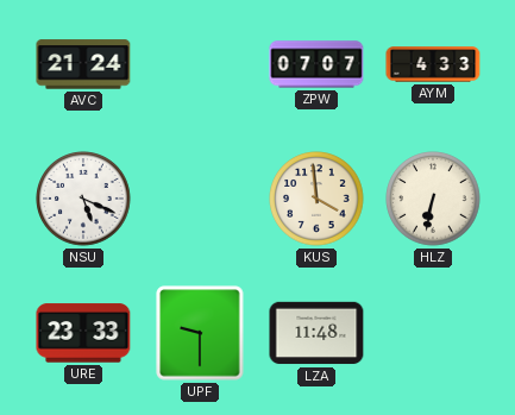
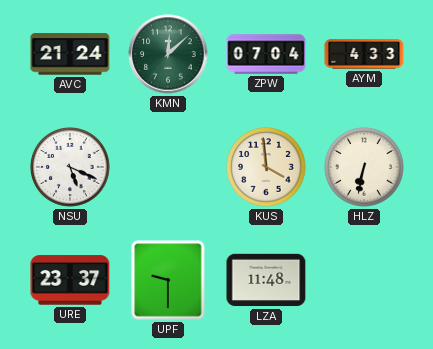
KMN: none -> 12:08 (168, 54)
ZPW: 07:07 -> 07:04 (266, 54)
URE: 23:33 -> 23:37 (70, 280)
